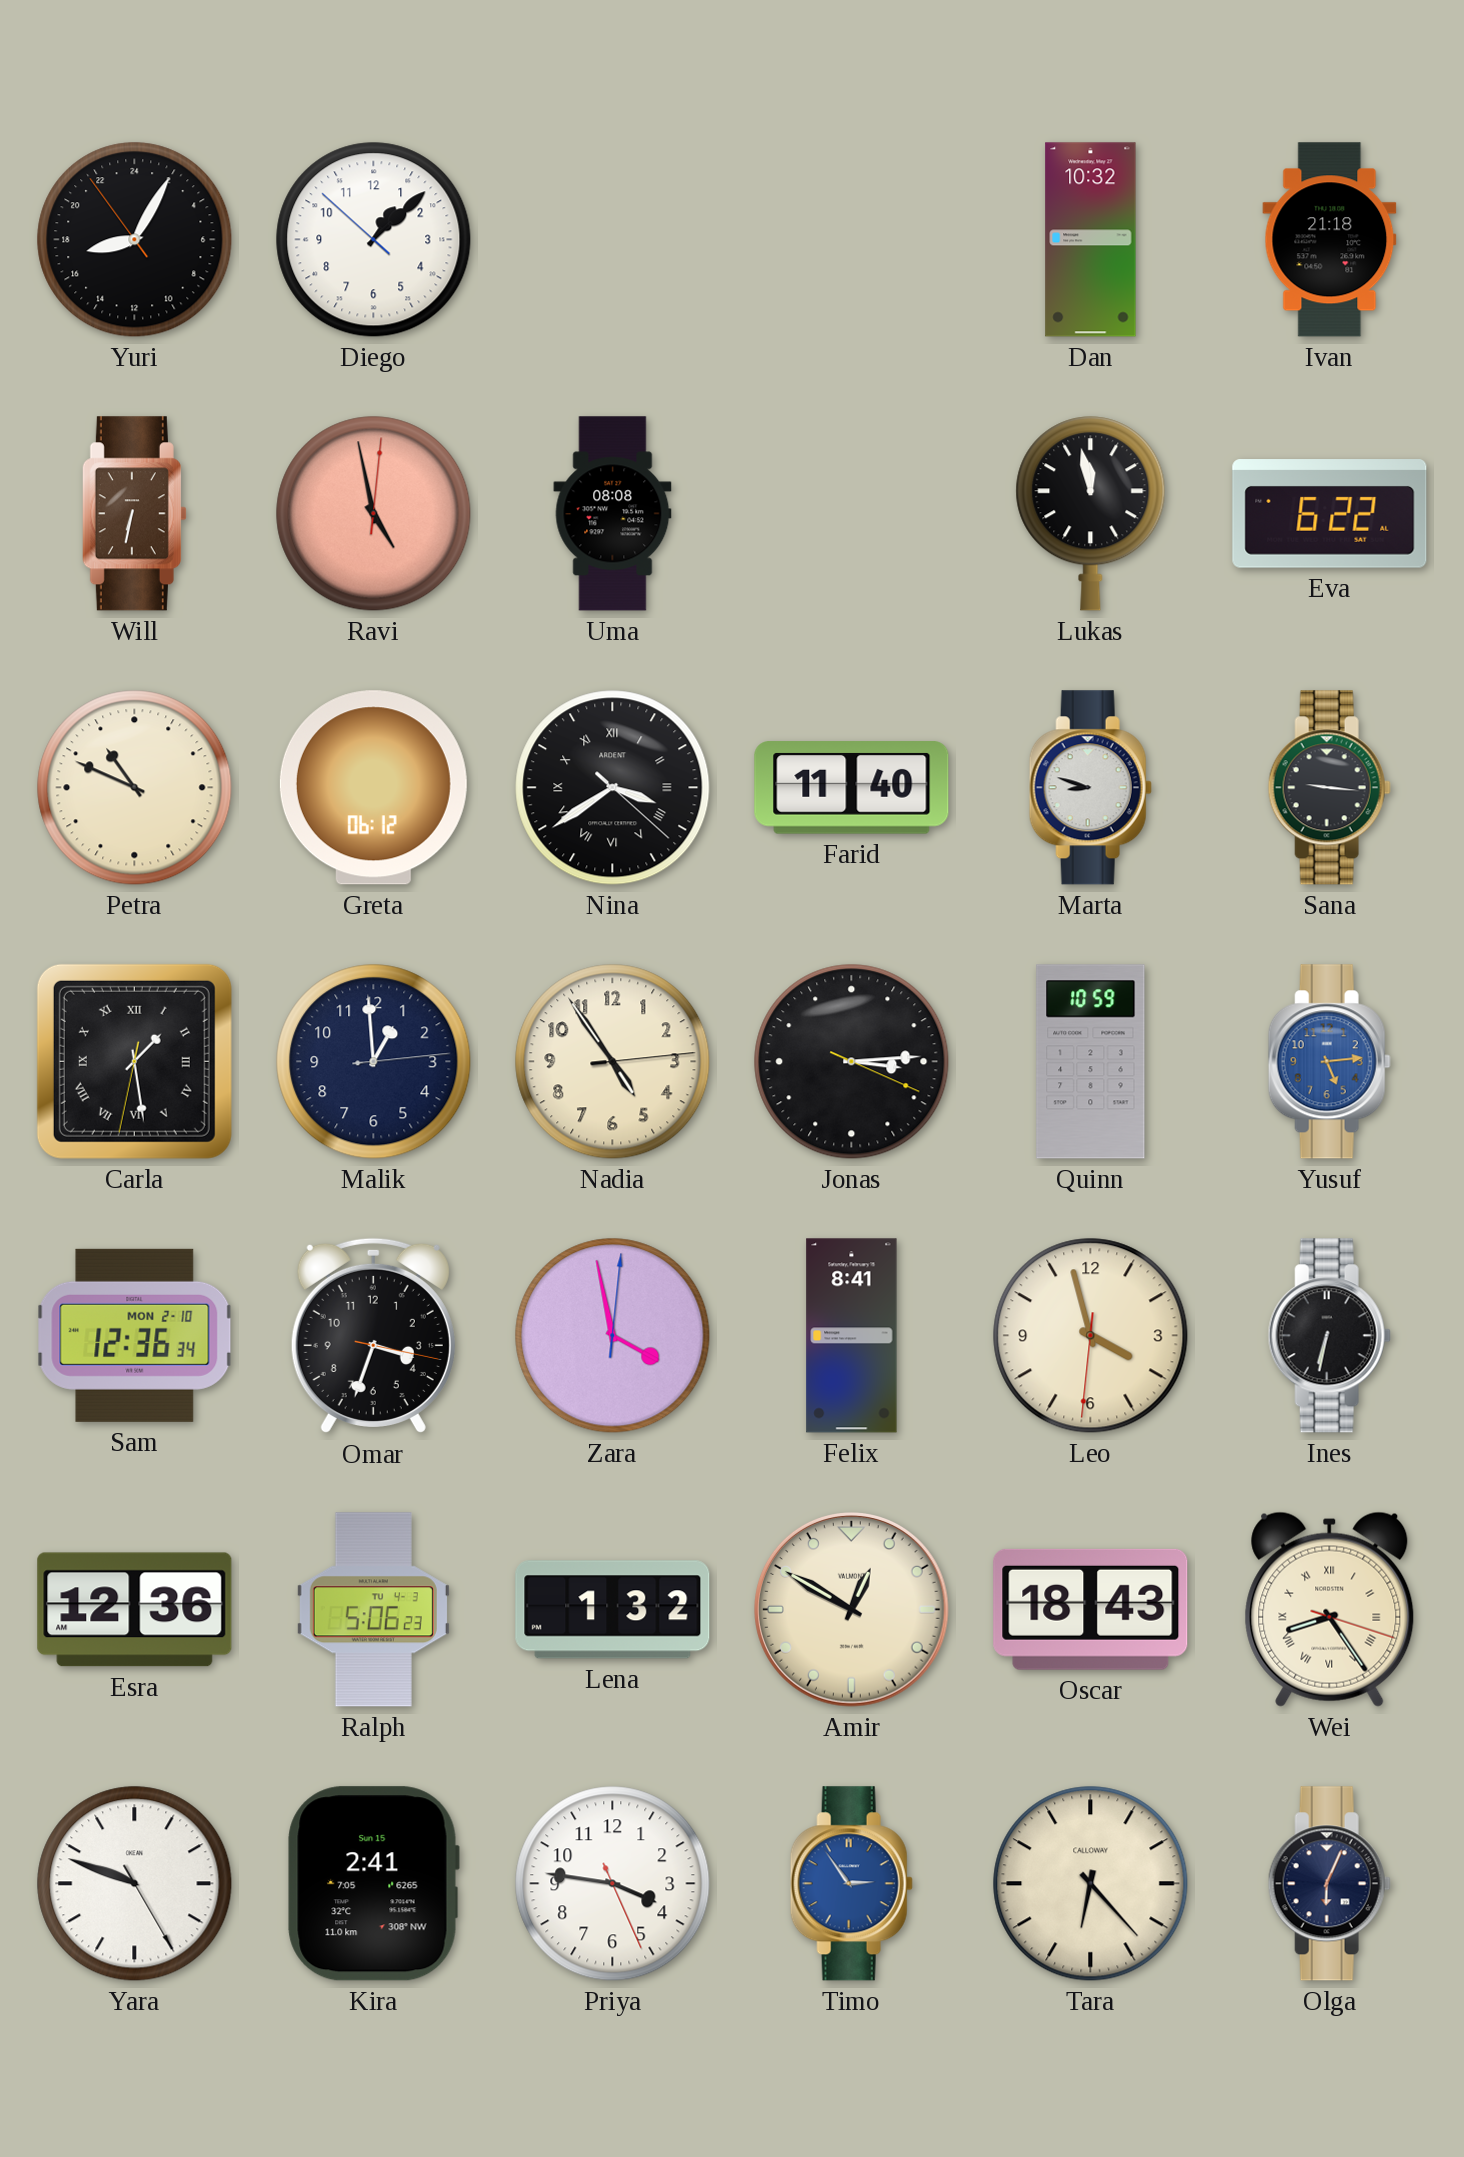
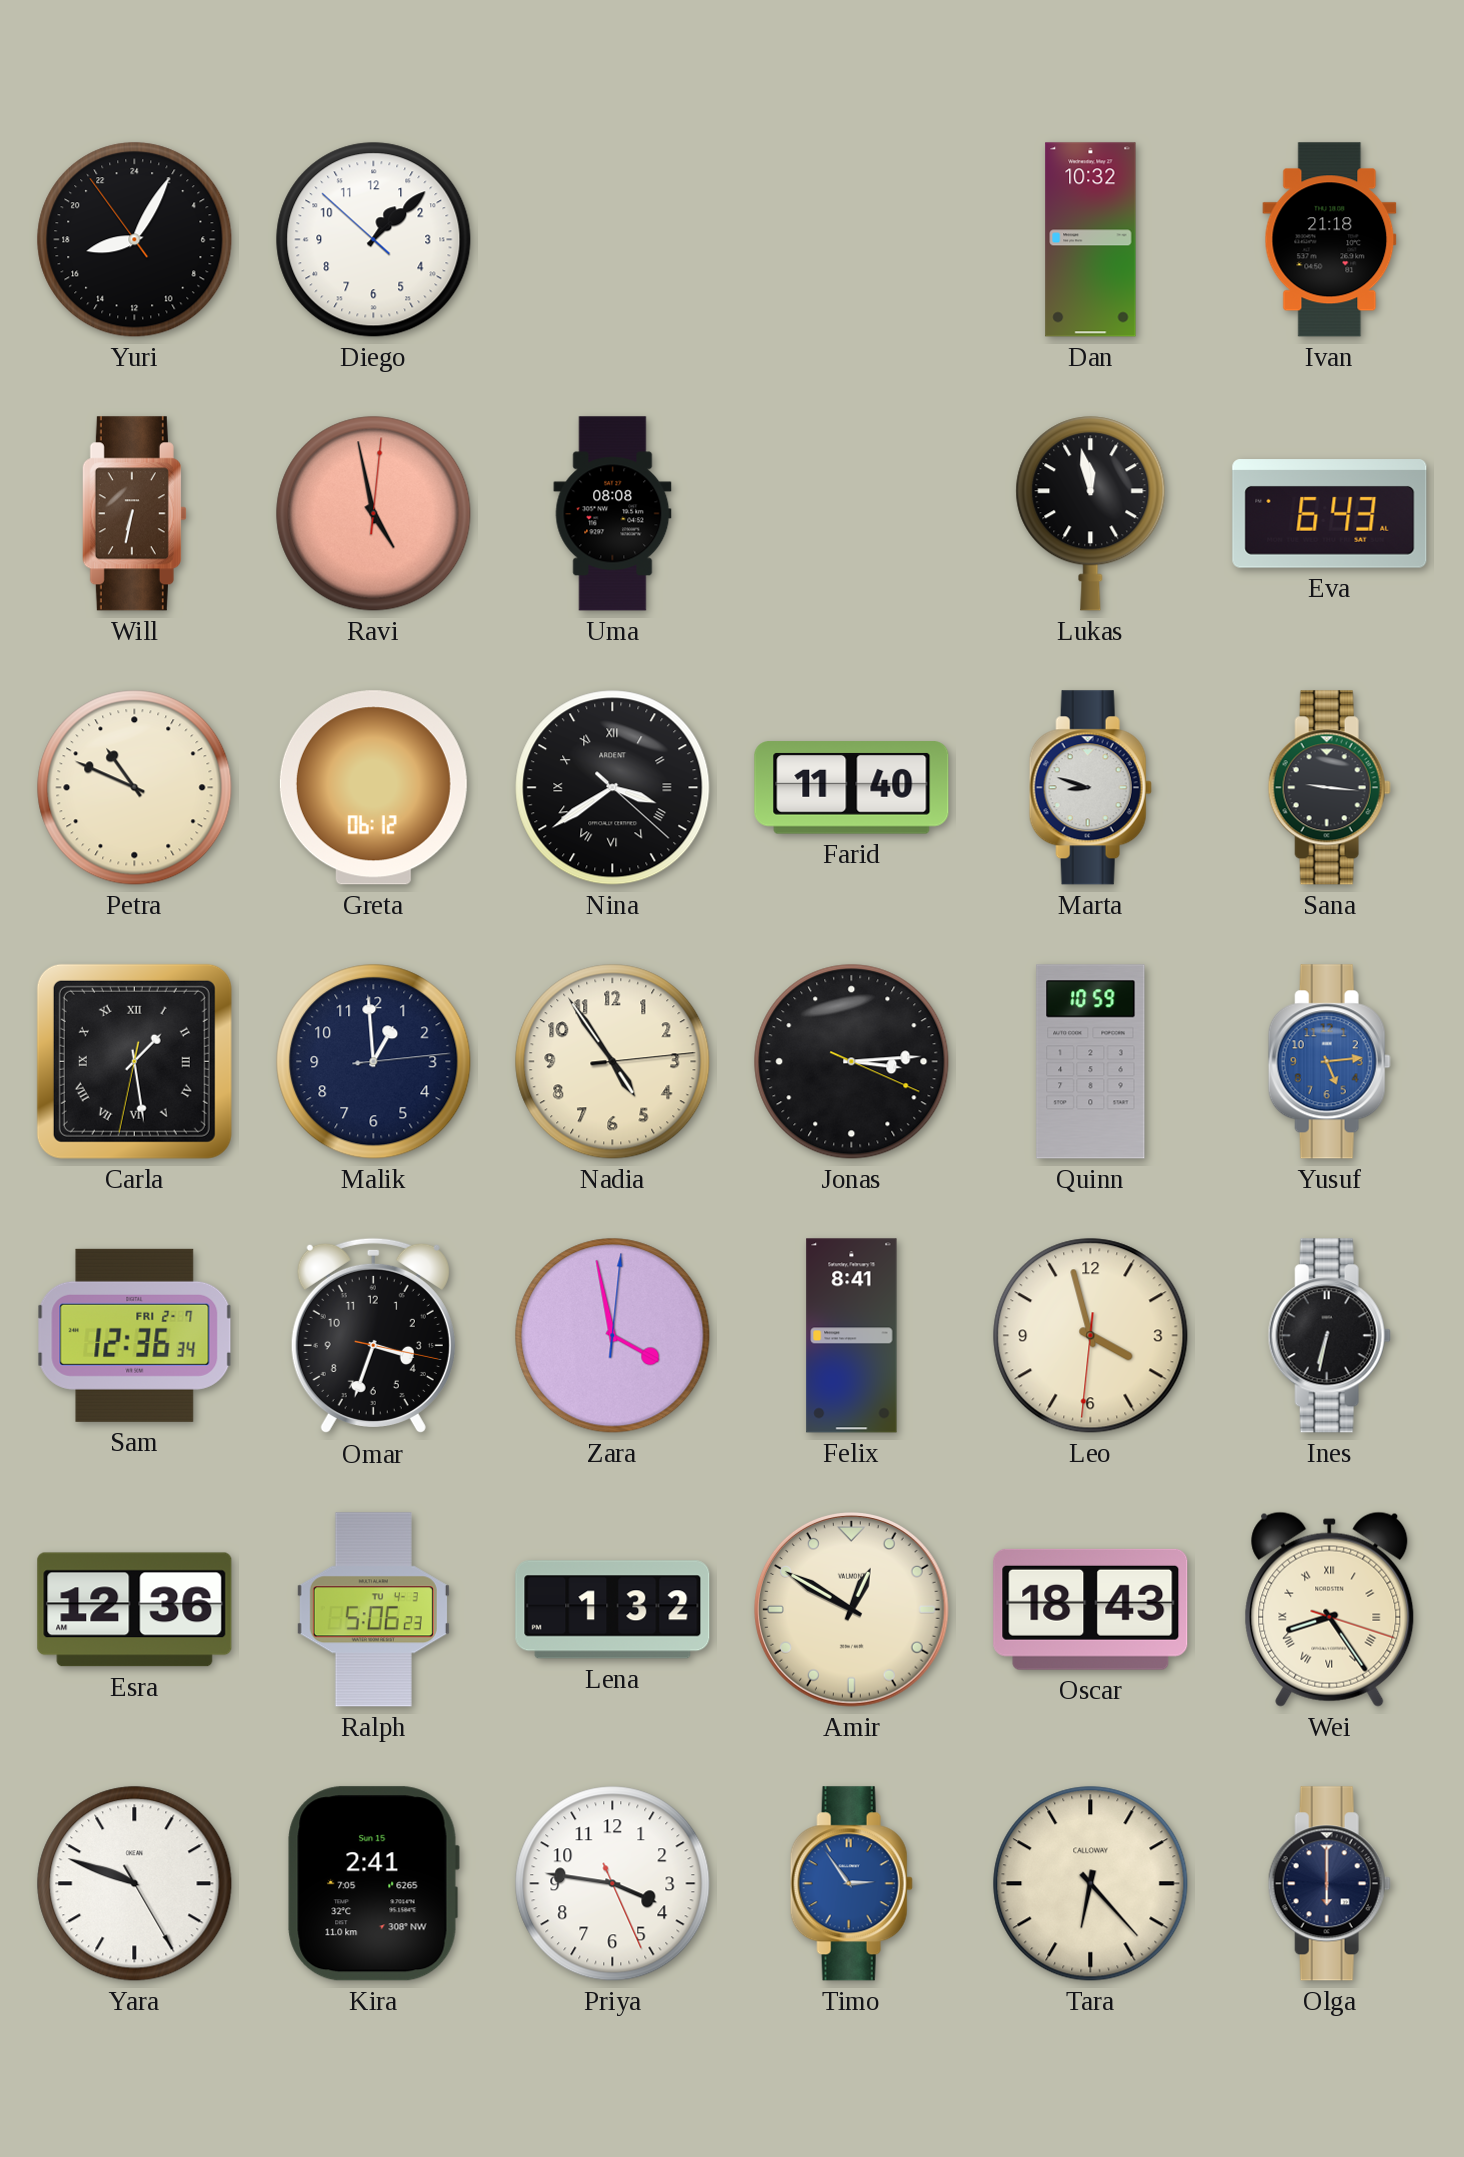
Eva: 6:22 -> 6:43 (1330, 514)
Sam date: MON 2-10 -> FRI 2-7 (135, 1335)
Olga: 6:04 -> 6:00 (1329, 1884)
